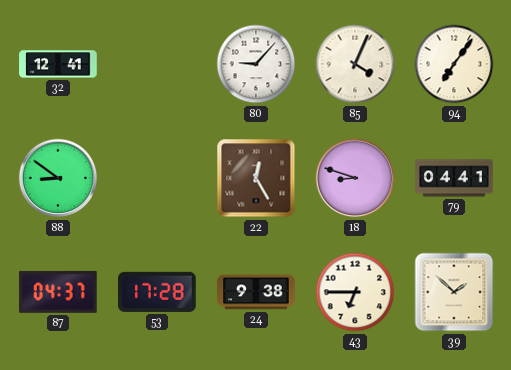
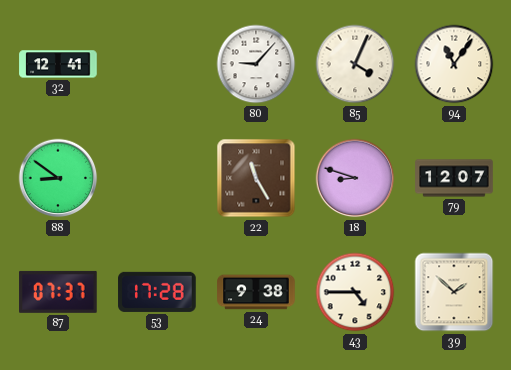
94: 7:06 -> 11:06 (454, 64)
22: 12:25 -> 11:25 (256, 178)
79: 04:41 -> 12:07 (454, 178)
87: 04:37 -> 07:37 (58, 292)
43: 6:45 -> 4:45 (355, 292)
